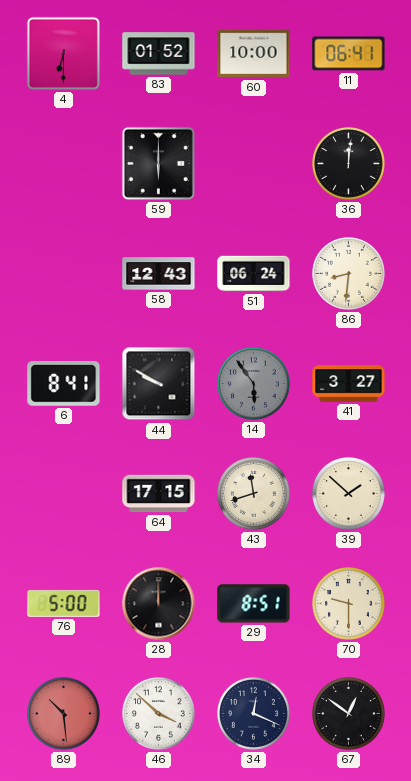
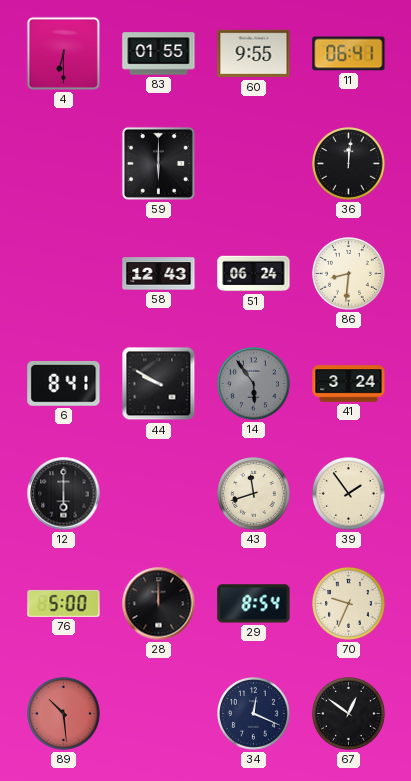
83: 01:52 -> 01:55 (159, 54)
60: 10:00 -> 9:55 (254, 54)
41: 3:27 -> 3:24 (349, 384)
12: none -> 6:00 (64, 494)
64: 17:15 -> none (159, 494)
39: 1:52 -> 1:54 (349, 494)
29: 8:51 -> 8:54 (254, 604)
70: 9:30 -> 9:34 (349, 604)
46: 3:52 -> none (159, 714)
